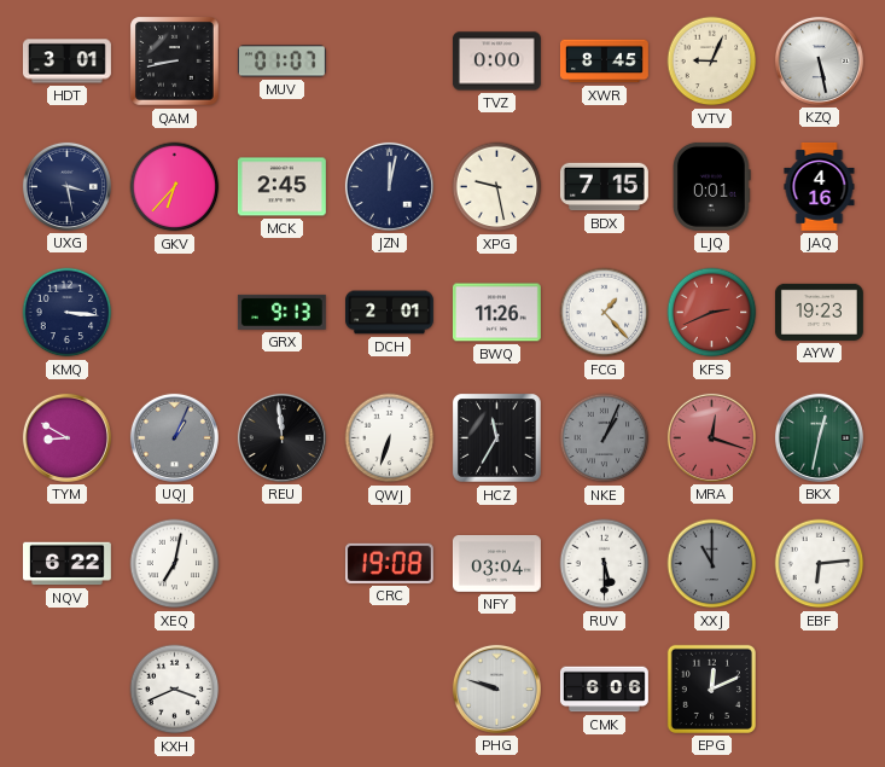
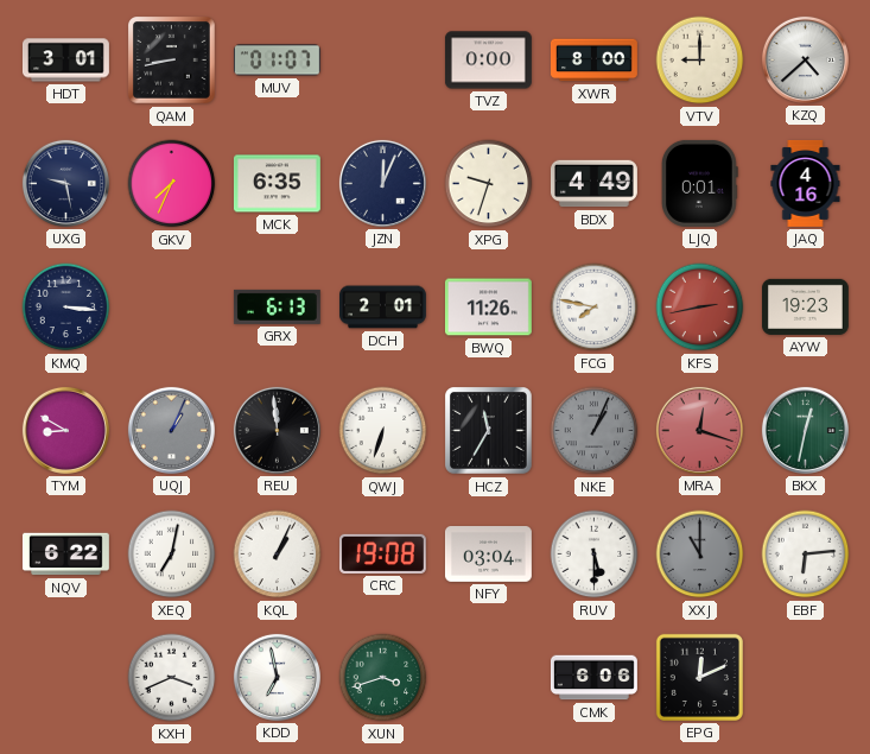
XWR: 8:45 -> 8:00 (593, 61)
VTV: 9:04 -> 9:00 (700, 61)
KZQ: 5:28 -> 4:38 (805, 59)
UXG: 3:28 -> 9:28 (65, 183)
GKV: 6:37 -> 7:34 (172, 184)
MCK: 2:45 -> 6:35 (277, 184)
JZN: 12:02 -> 12:04 (382, 183)
XPG: 9:28 -> 9:33 (489, 184)
BDX: 7:15 -> 4:49 (593, 184)
GRX: 9:13 -> 6:13 (277, 306)
FCG: 1:23 -> 7:47 (595, 308)
KFS: 2:41 -> 2:43 (700, 308)
KQL: none -> 1:04 (278, 555)
KDD: none -> 6:58 (277, 677)
XUN: none -> 3:42 (383, 678)
PHG: 9:48 -> none (496, 688)
